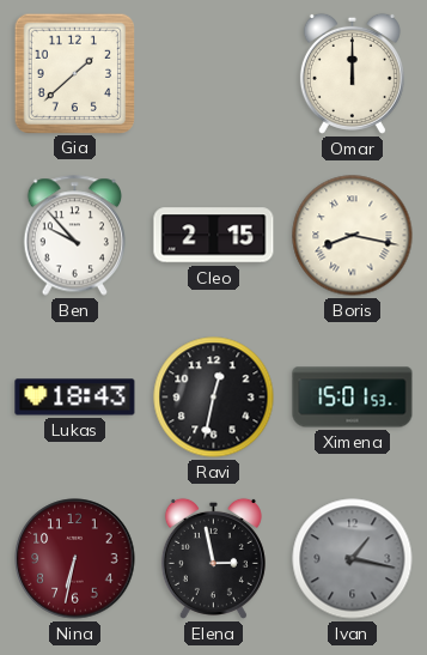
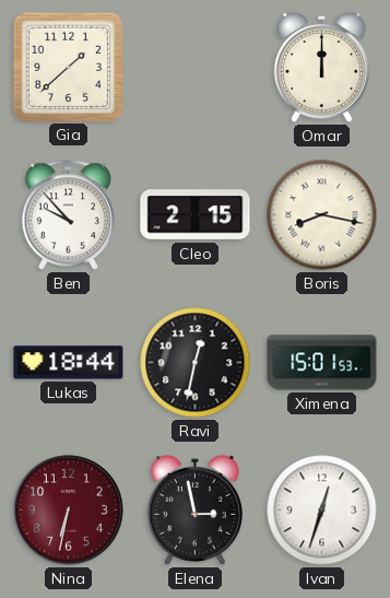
Lukas: 18:43 -> 18:44 (69, 363)
Ivan: 1:17 -> 12:33 (322, 511)
Ivan dial: grey -> white (322, 511)
